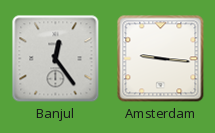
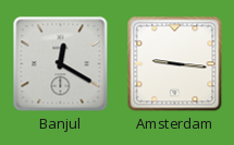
Banjul: 12:24 -> 12:20 (61, 64)
